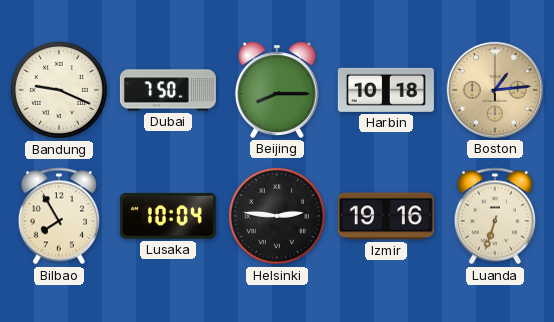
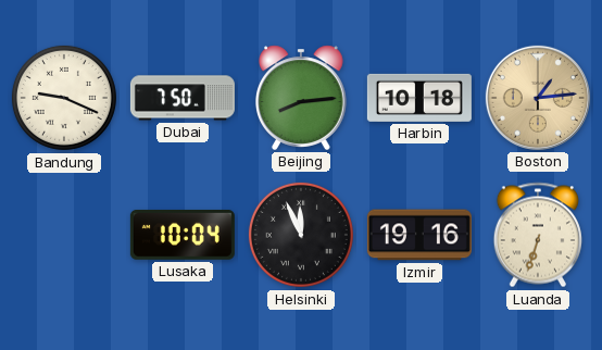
Beijing: 8:15 -> 8:14 (301, 98)
Bilbao: 7:55 -> none (59, 216)
Helsinki: 2:46 -> 11:56 (301, 235)
